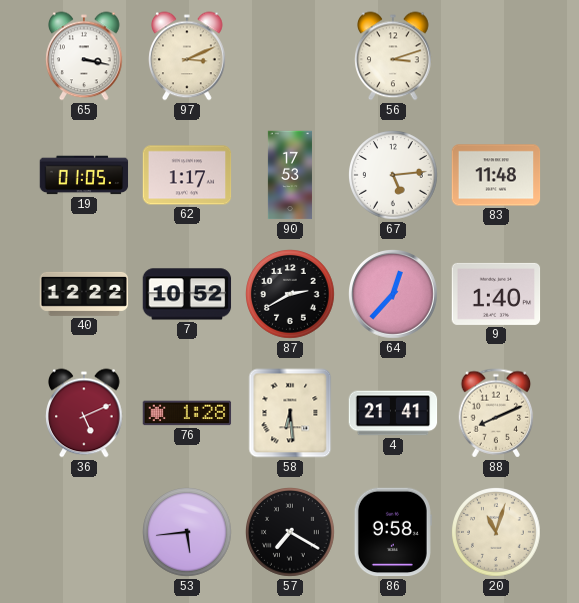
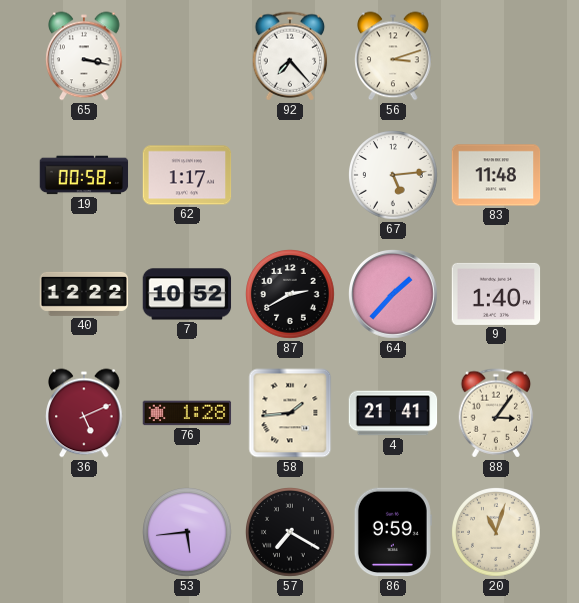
97: 3:11 -> none (187, 56)
92: none -> 7:23 (290, 56)
19: 01:05 -> 00:58 (84, 175)
90: 17:53 -> none (290, 175)
64: 12:37 -> 1:37 (394, 295)
58: 6:29 -> 1:44 (290, 413)
88: 8:11 -> 3:06 (496, 413)
86: 9:58 -> 9:59 (393, 532)
